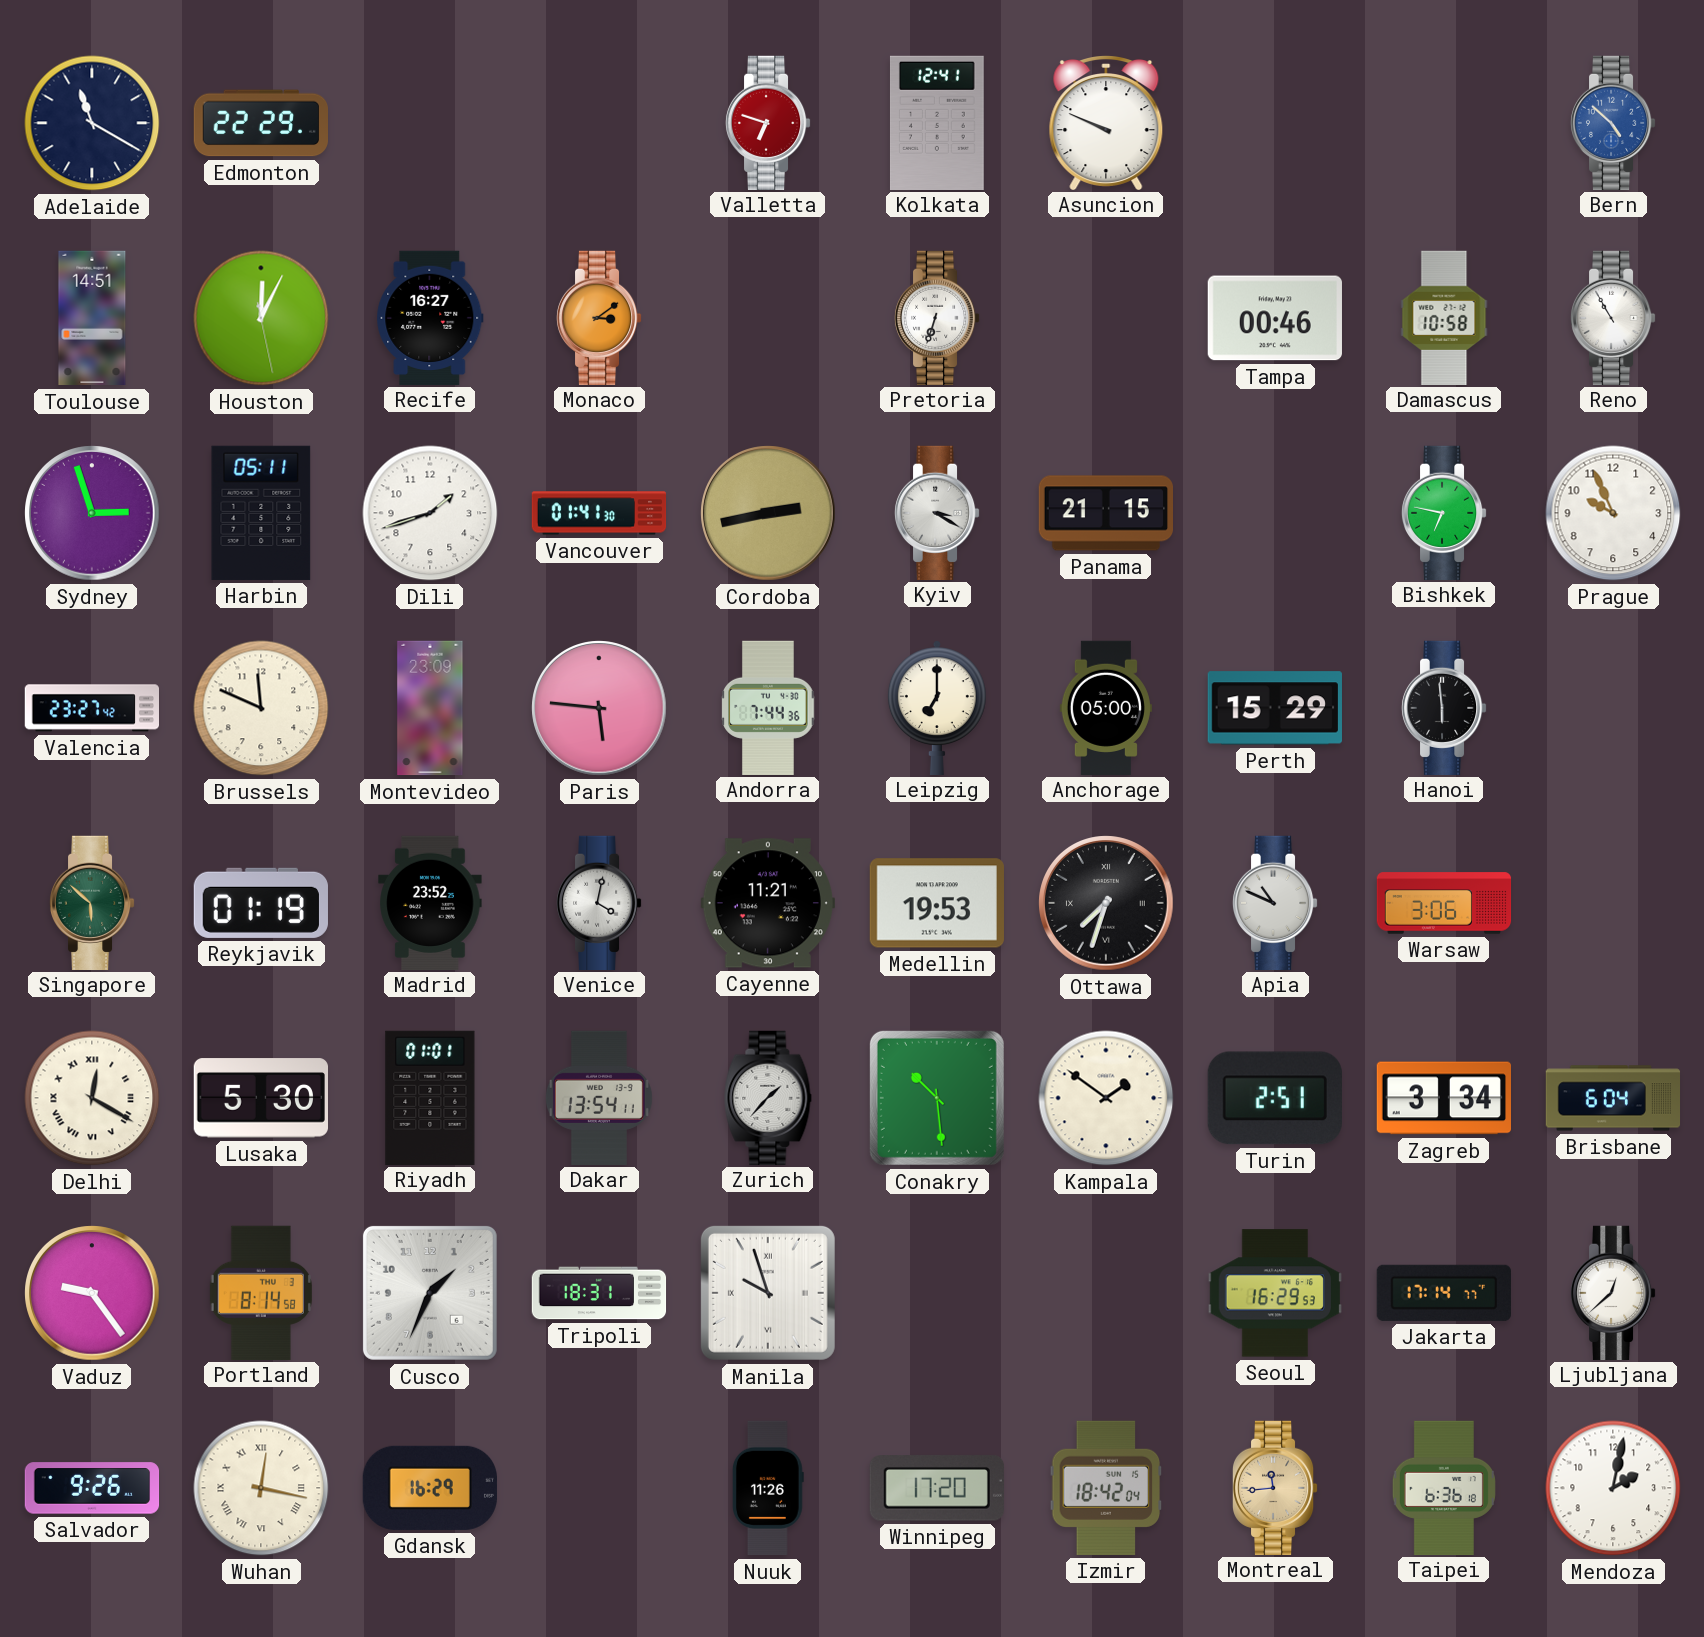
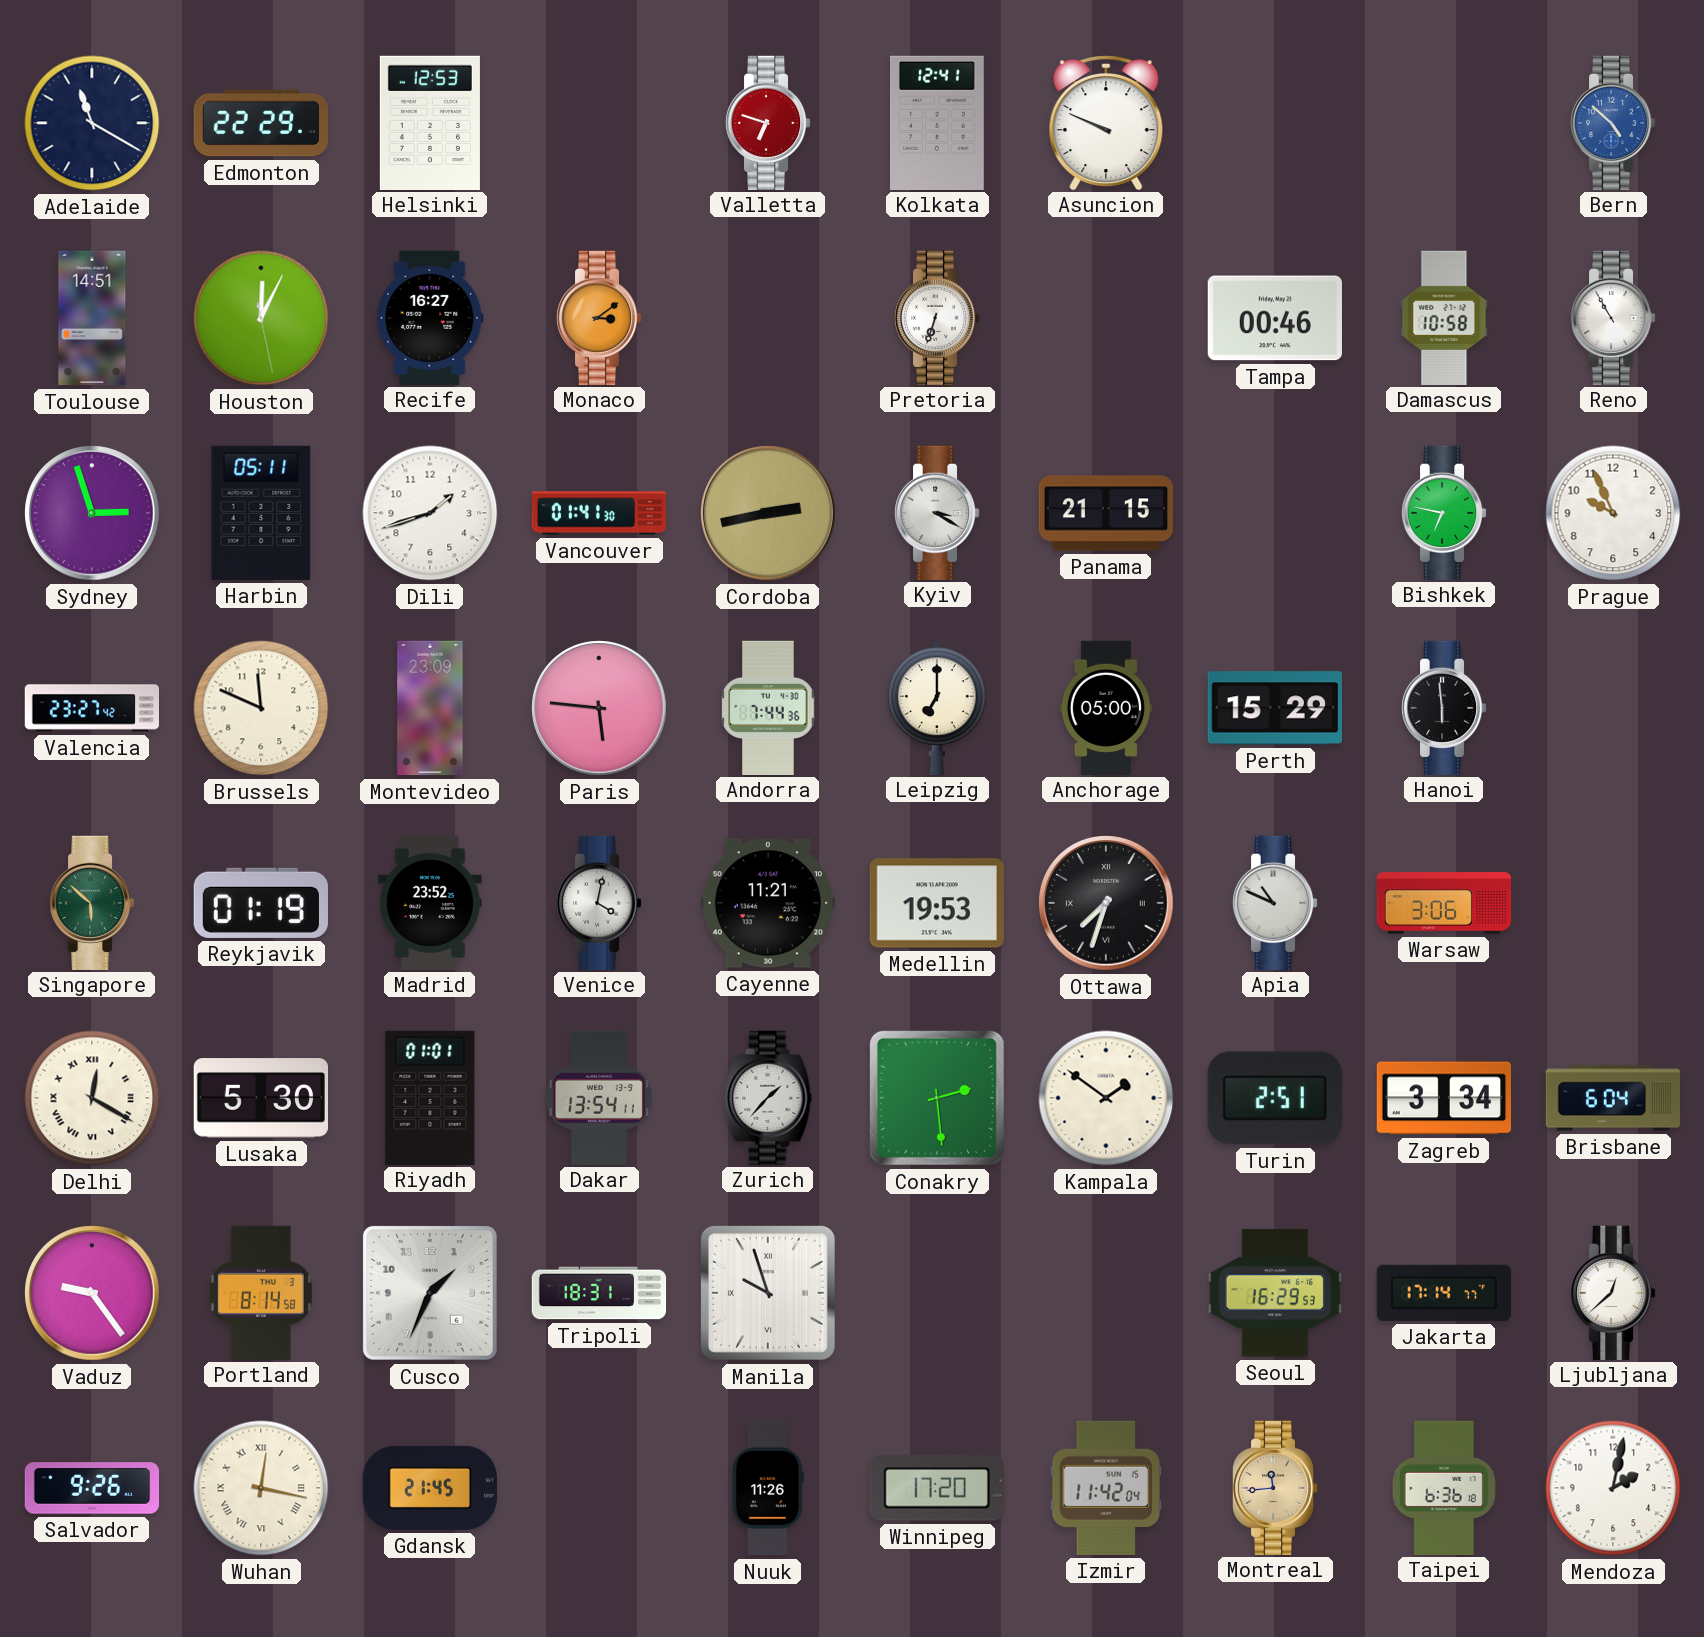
Helsinki: none -> 12:53 (430, 122)
Conakry: 10:29 -> 2:29 (937, 1098)
Gdansk: 16:29 -> 21:45 (430, 1488)
Izmir: 18:42 -> 11:42 (1106, 1488)
